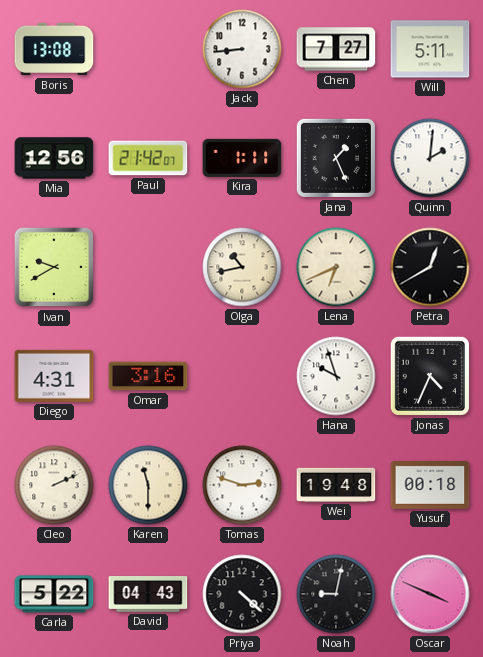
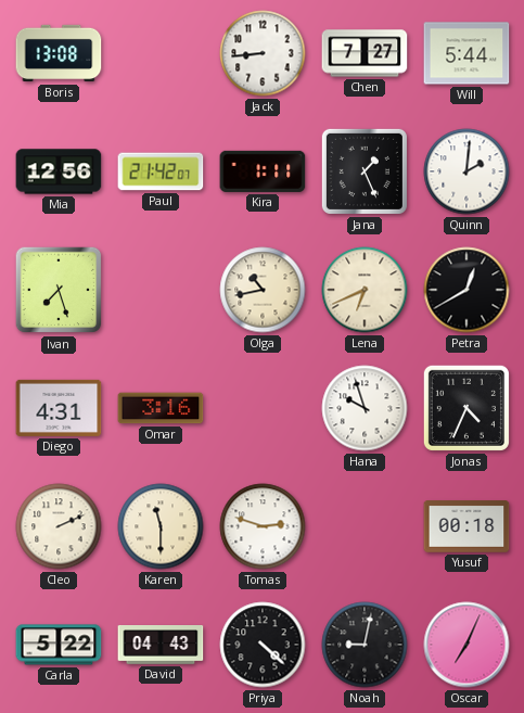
Will: 5:11 -> 5:44 (467, 53)
Ivan: 9:40 -> 7:27 (59, 290)
Wei: 19:48 -> none (336, 485)
Oscar: 3:49 -> 7:04 (467, 645)
